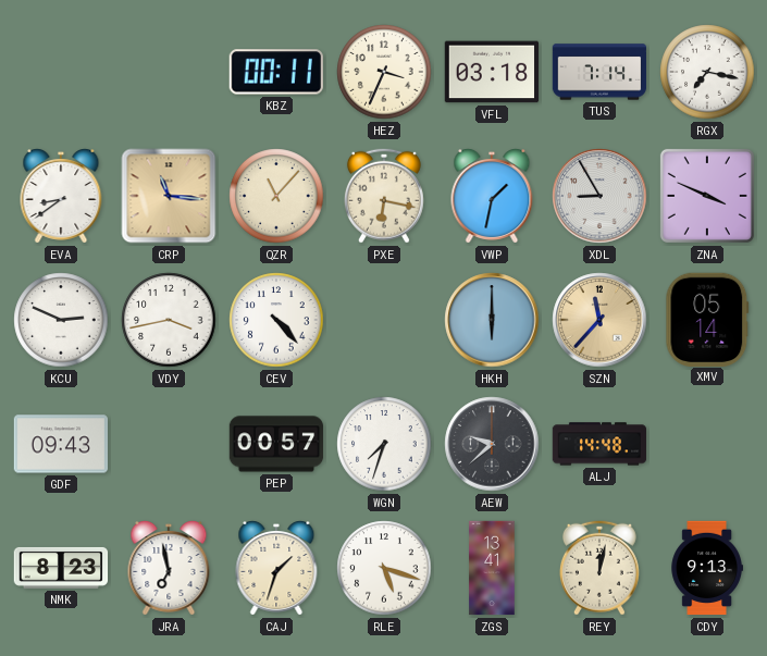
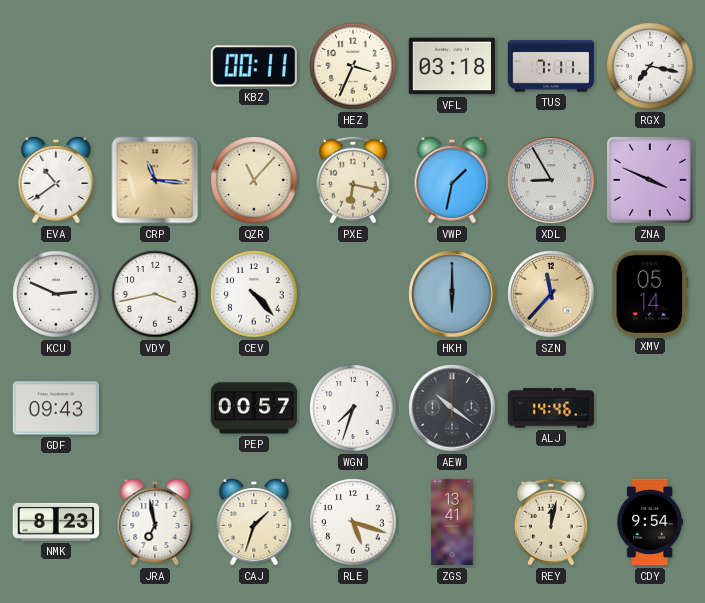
TUS: 7:14 -> 7:11 (551, 66)
EVA: 8:39 -> 10:39 (56, 181)
AEW: 9:38 -> 10:21 (452, 408)
ALJ: 14:48 -> 14:46 (551, 408)
CDY: 9:13 -> 9:54 (650, 522)
